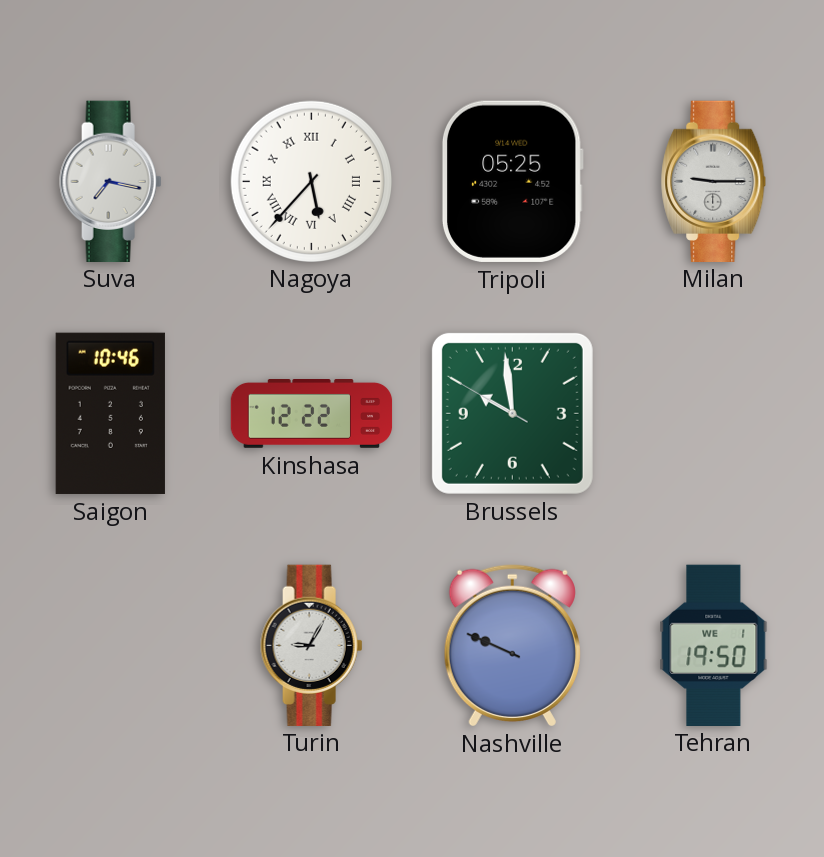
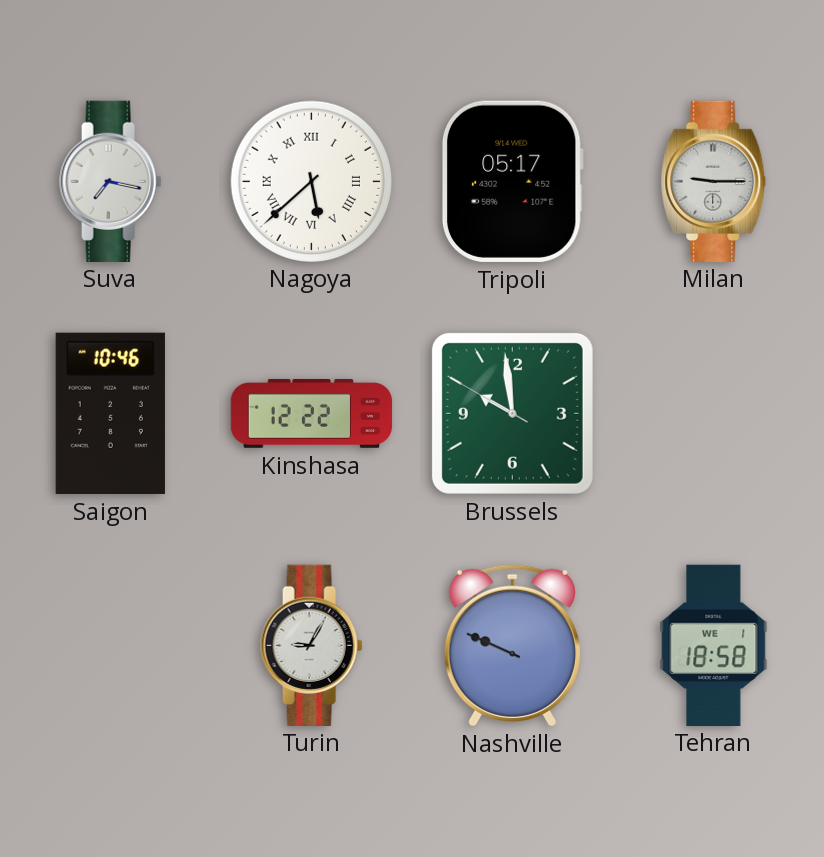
Nagoya: 5:37 -> 5:38 (311, 181)
Tripoli: 05:25 -> 05:17 (512, 181)
Tehran: 19:50 -> 18:58 (714, 645)
